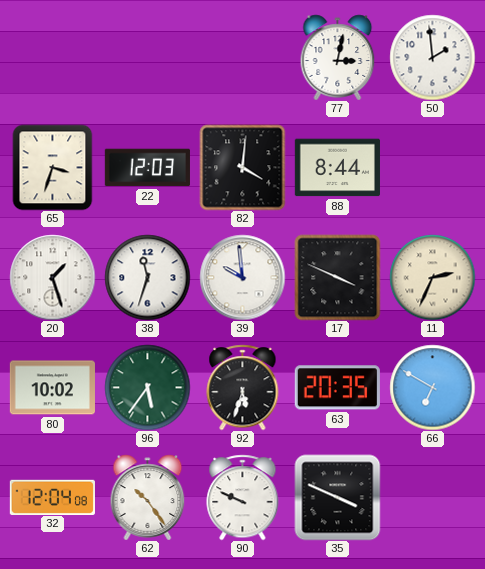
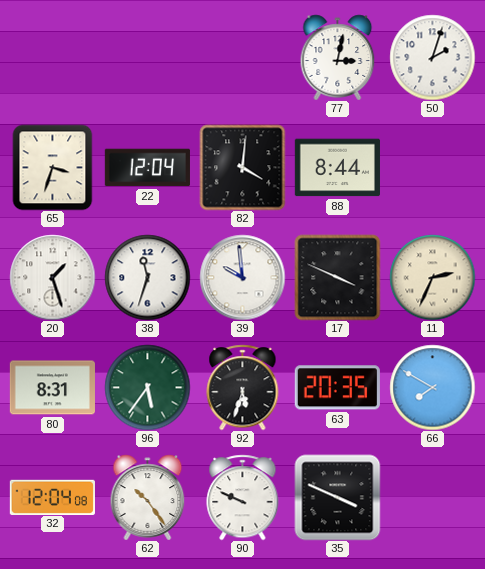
50: 1:59 -> 2:03 (432, 57)
22: 12:03 -> 12:04 (147, 168)
80: 10:02 -> 8:31 (52, 388)
66: 6:50 -> 7:50 (432, 387)
